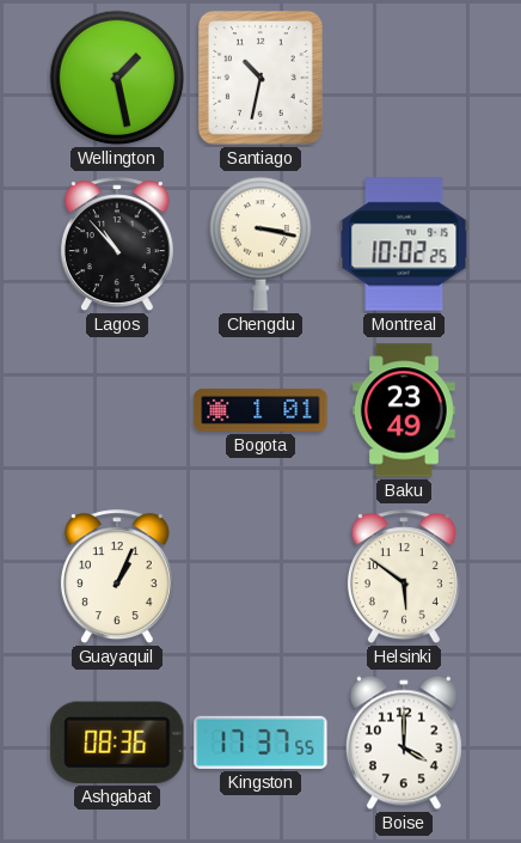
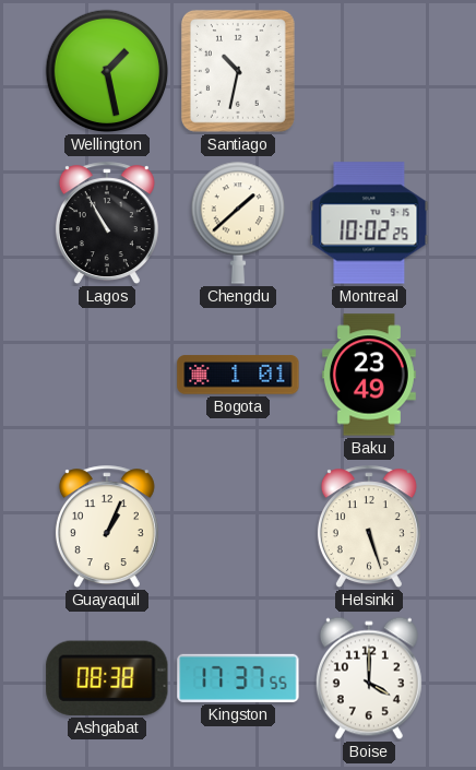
Lagos: 10:53 -> 10:55 (107, 224)
Chengdu: 3:17 -> 1:38 (237, 223)
Helsinki: 5:51 -> 5:27 (369, 528)
Ashgabat: 08:36 -> 08:38 (107, 678)
